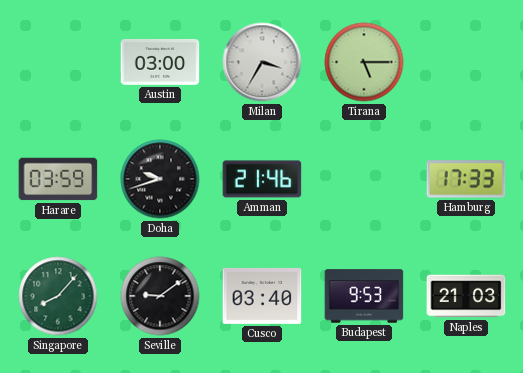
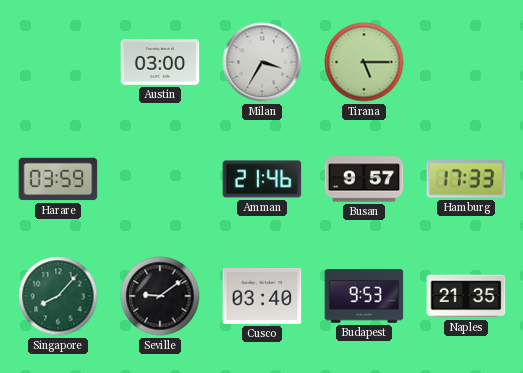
Doha: 9:42 -> none (160, 179)
Busan: none -> 9:57 (364, 179)
Naples: 21:03 -> 21:35 (466, 296)
